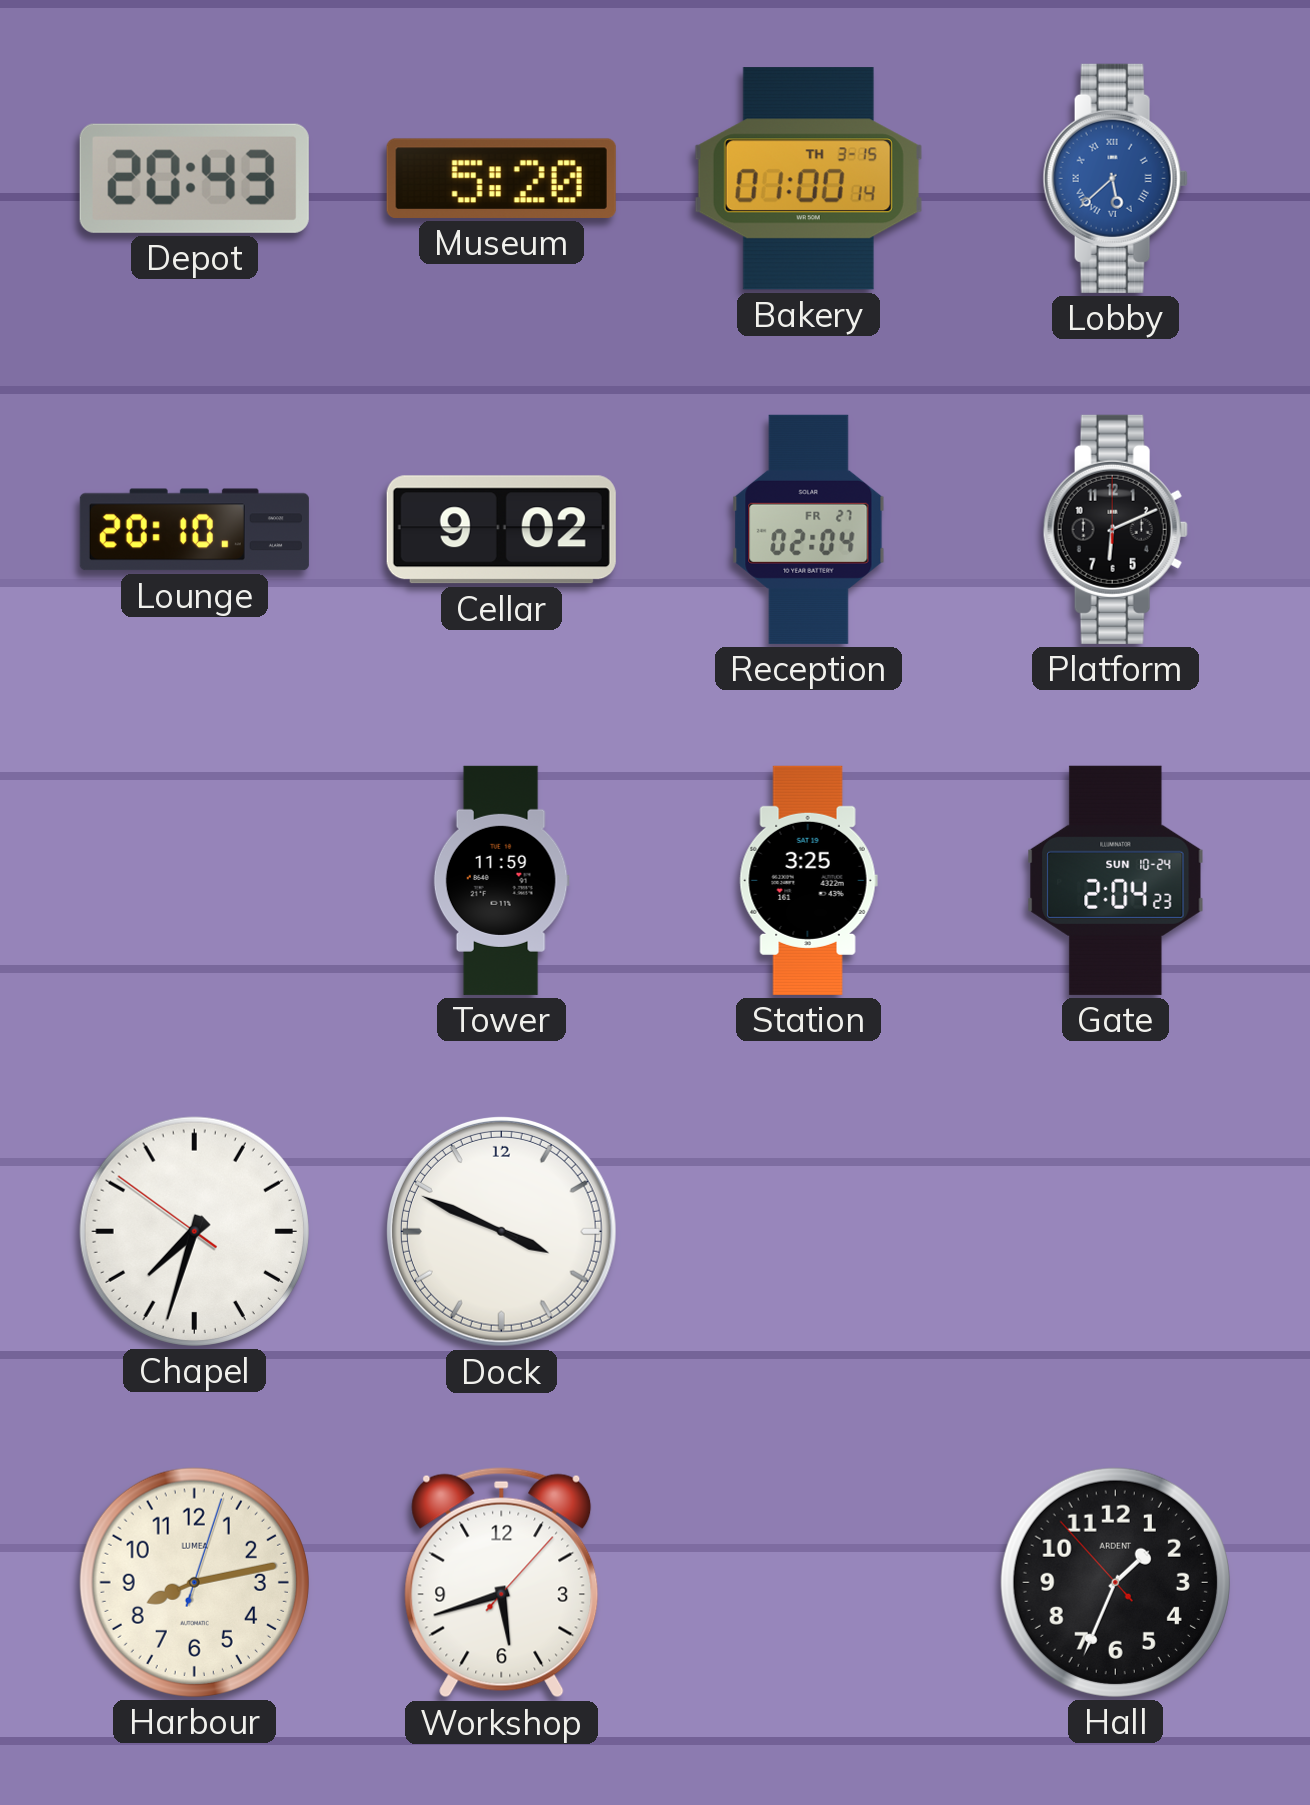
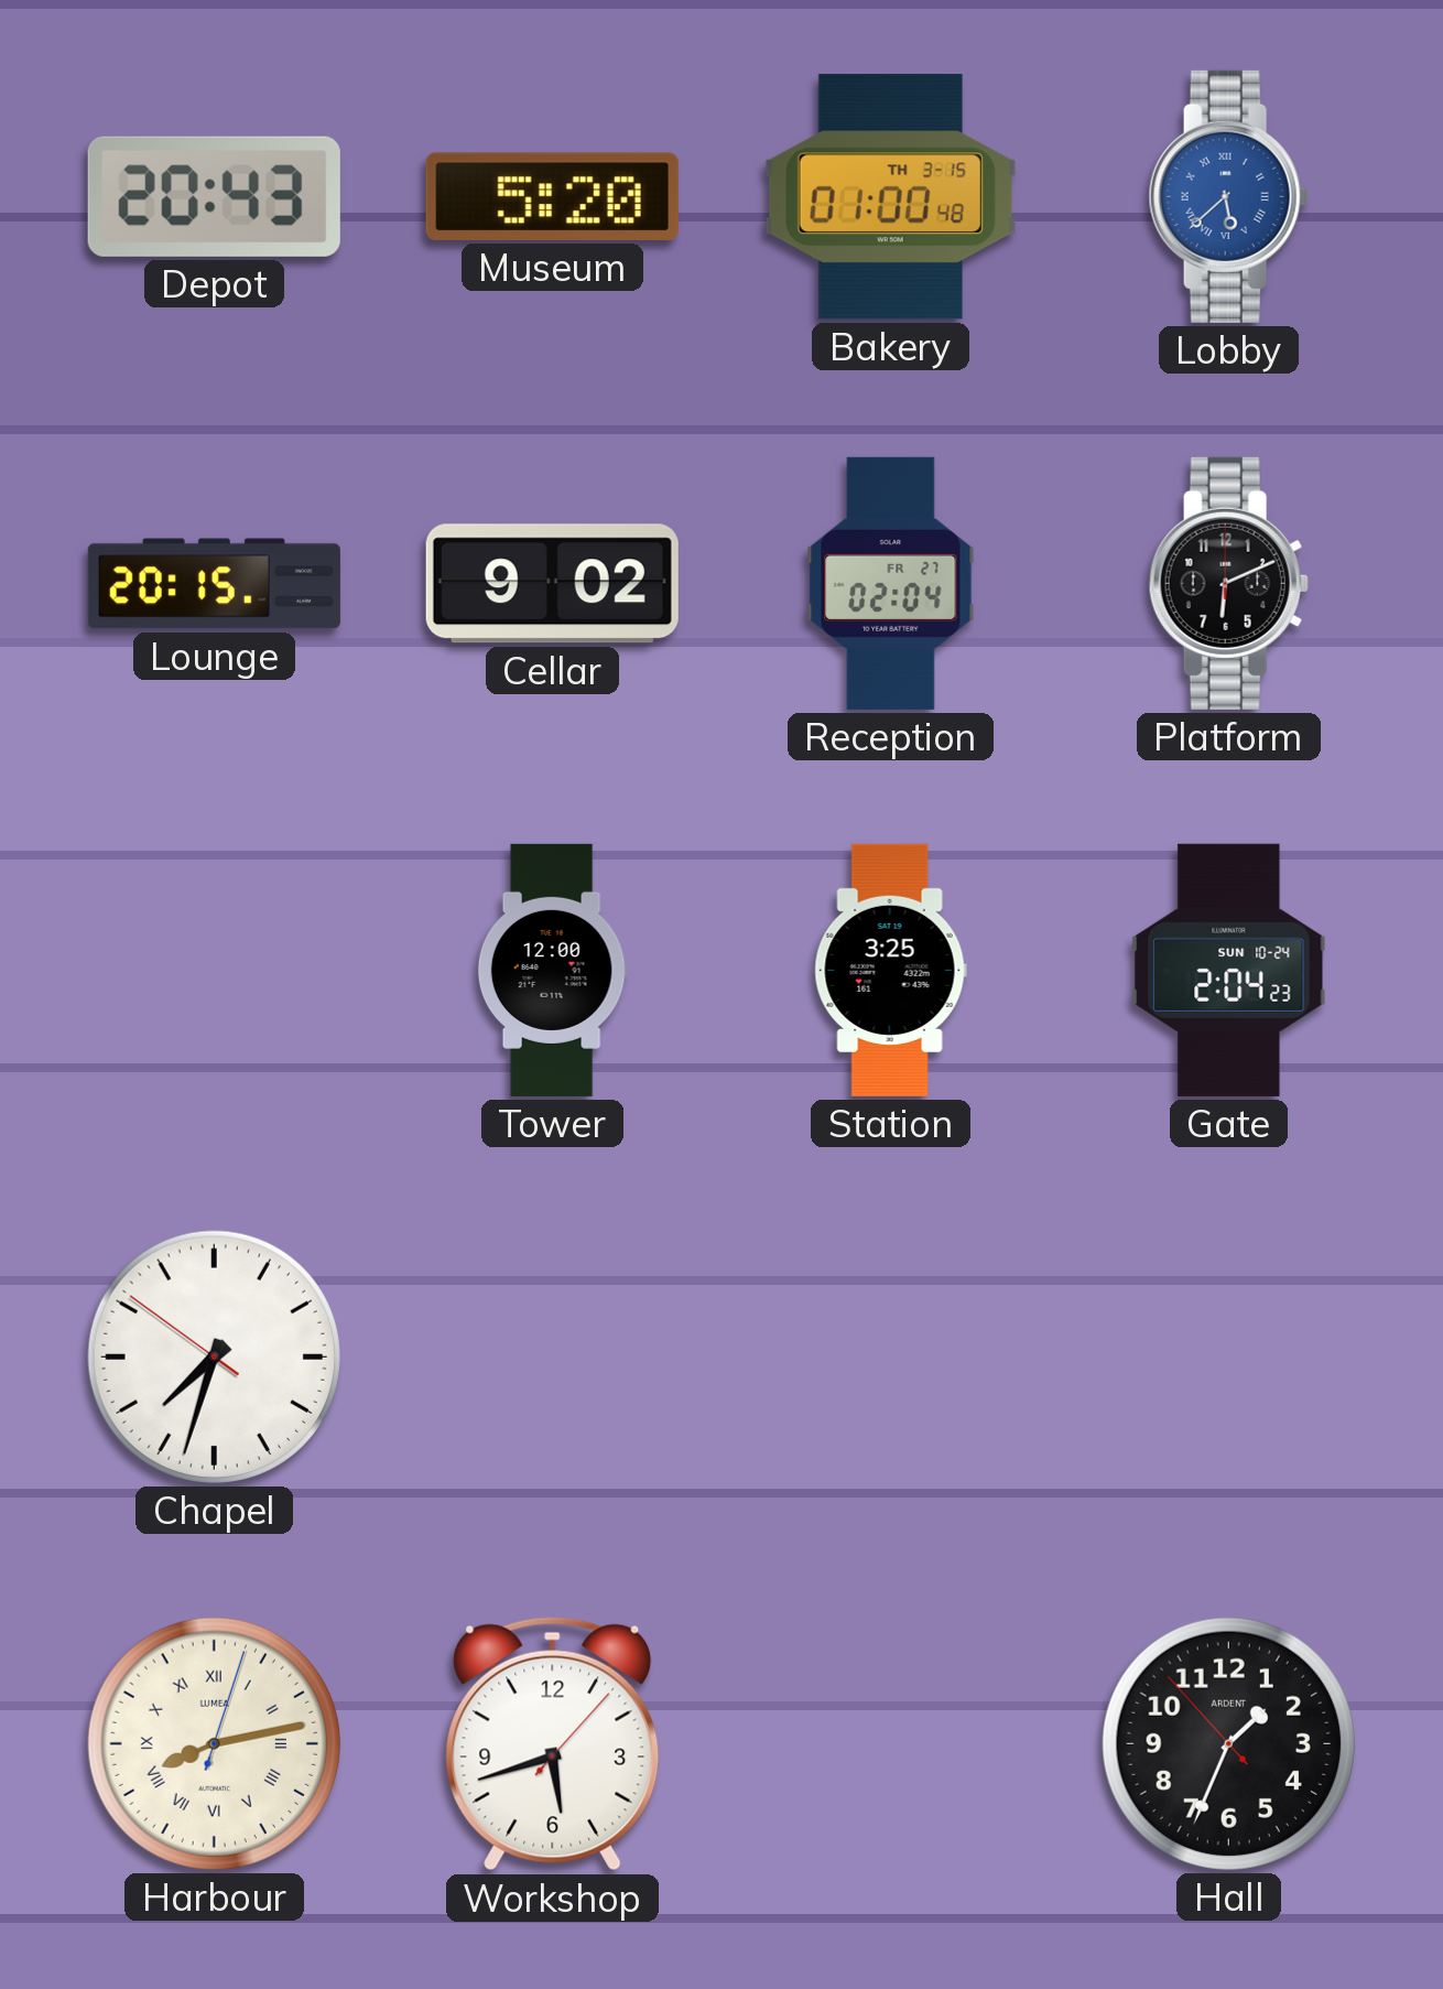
Bakery: 01:00:14 -> 01:00:48 (890, 197)
Lounge: 20:10 -> 20:15 (214, 584)
Tower: 11:59 -> 12:00 (552, 970)
Dock: 3:49 -> none (501, 1231)
Harbour numerals: Arabic -> Roman (214, 1743)
